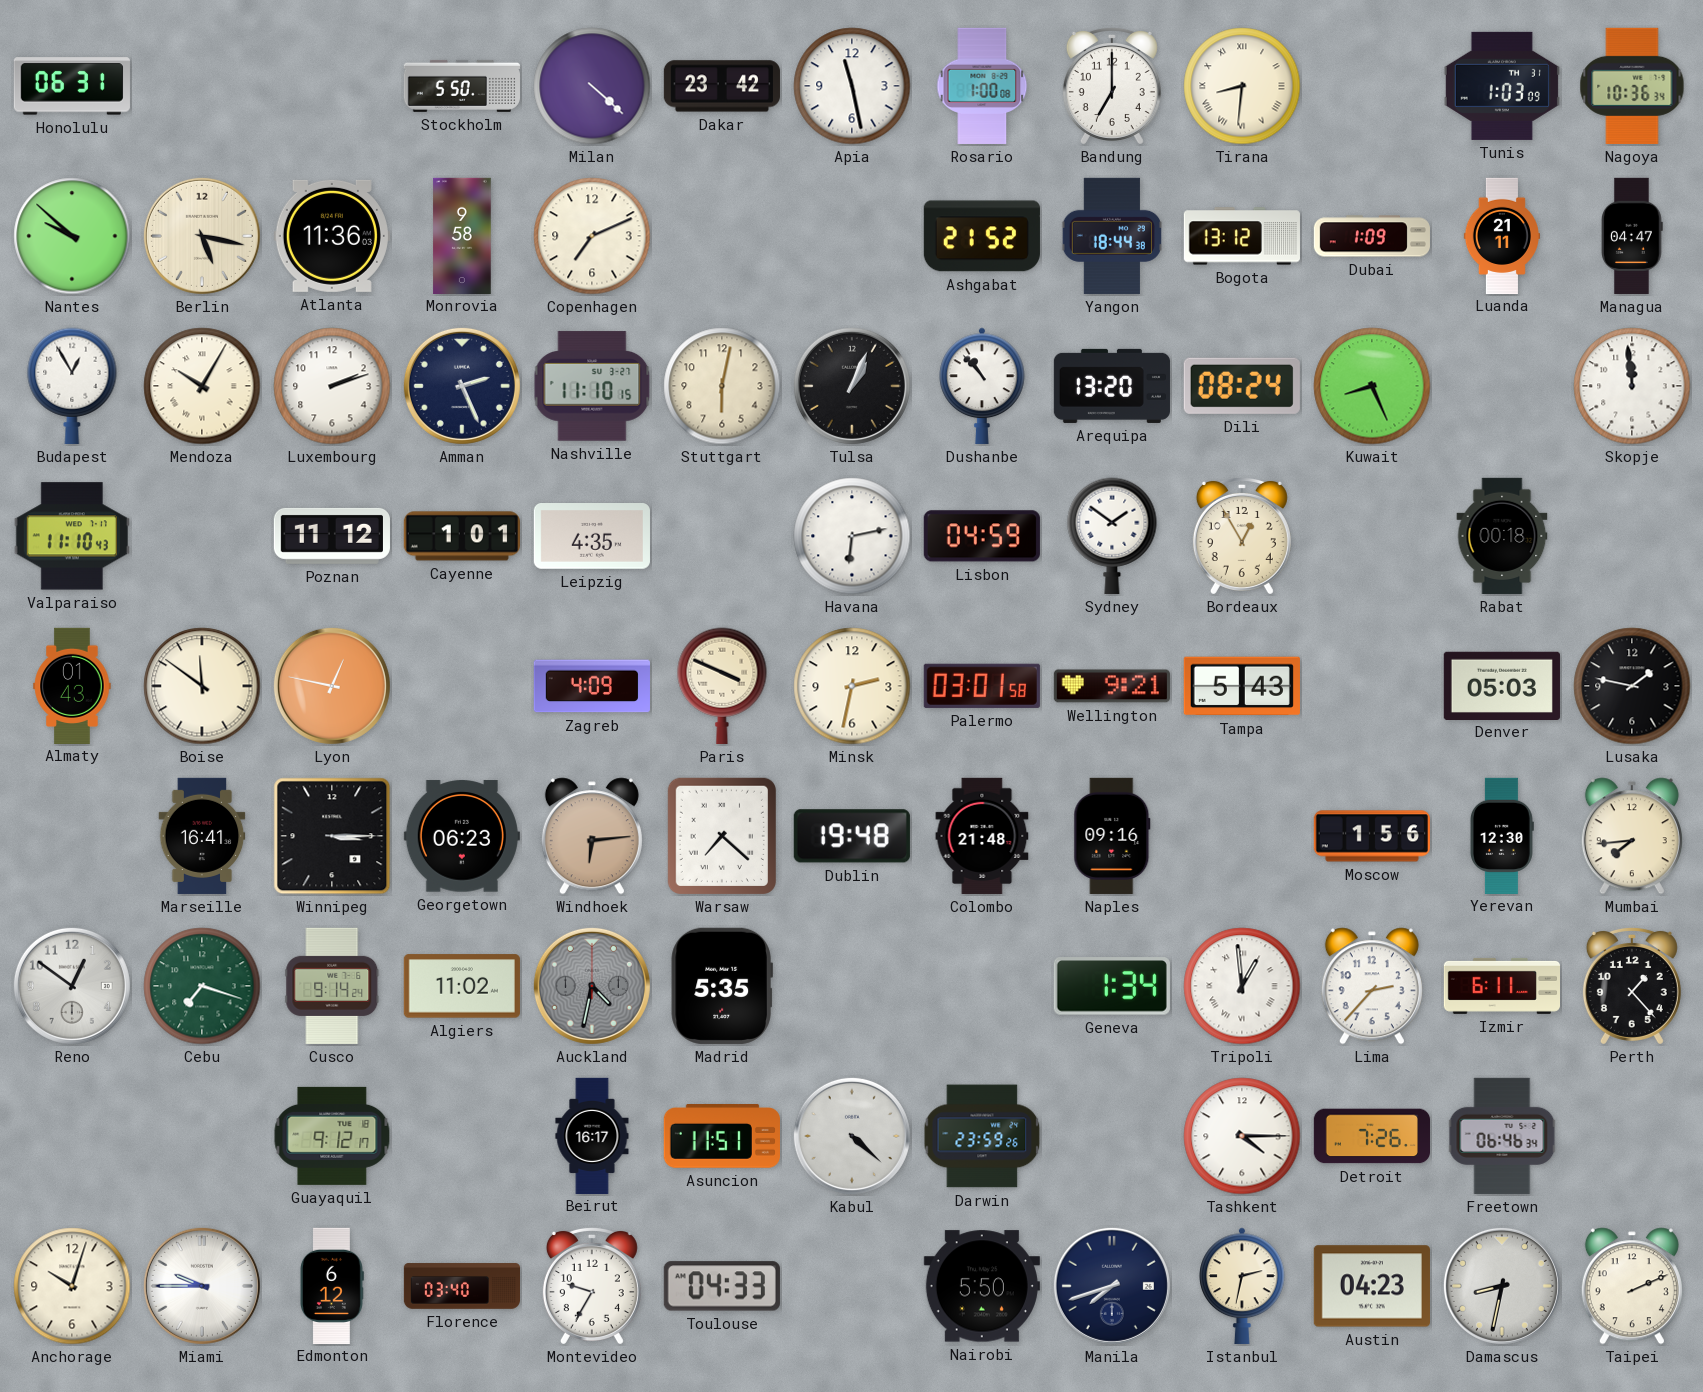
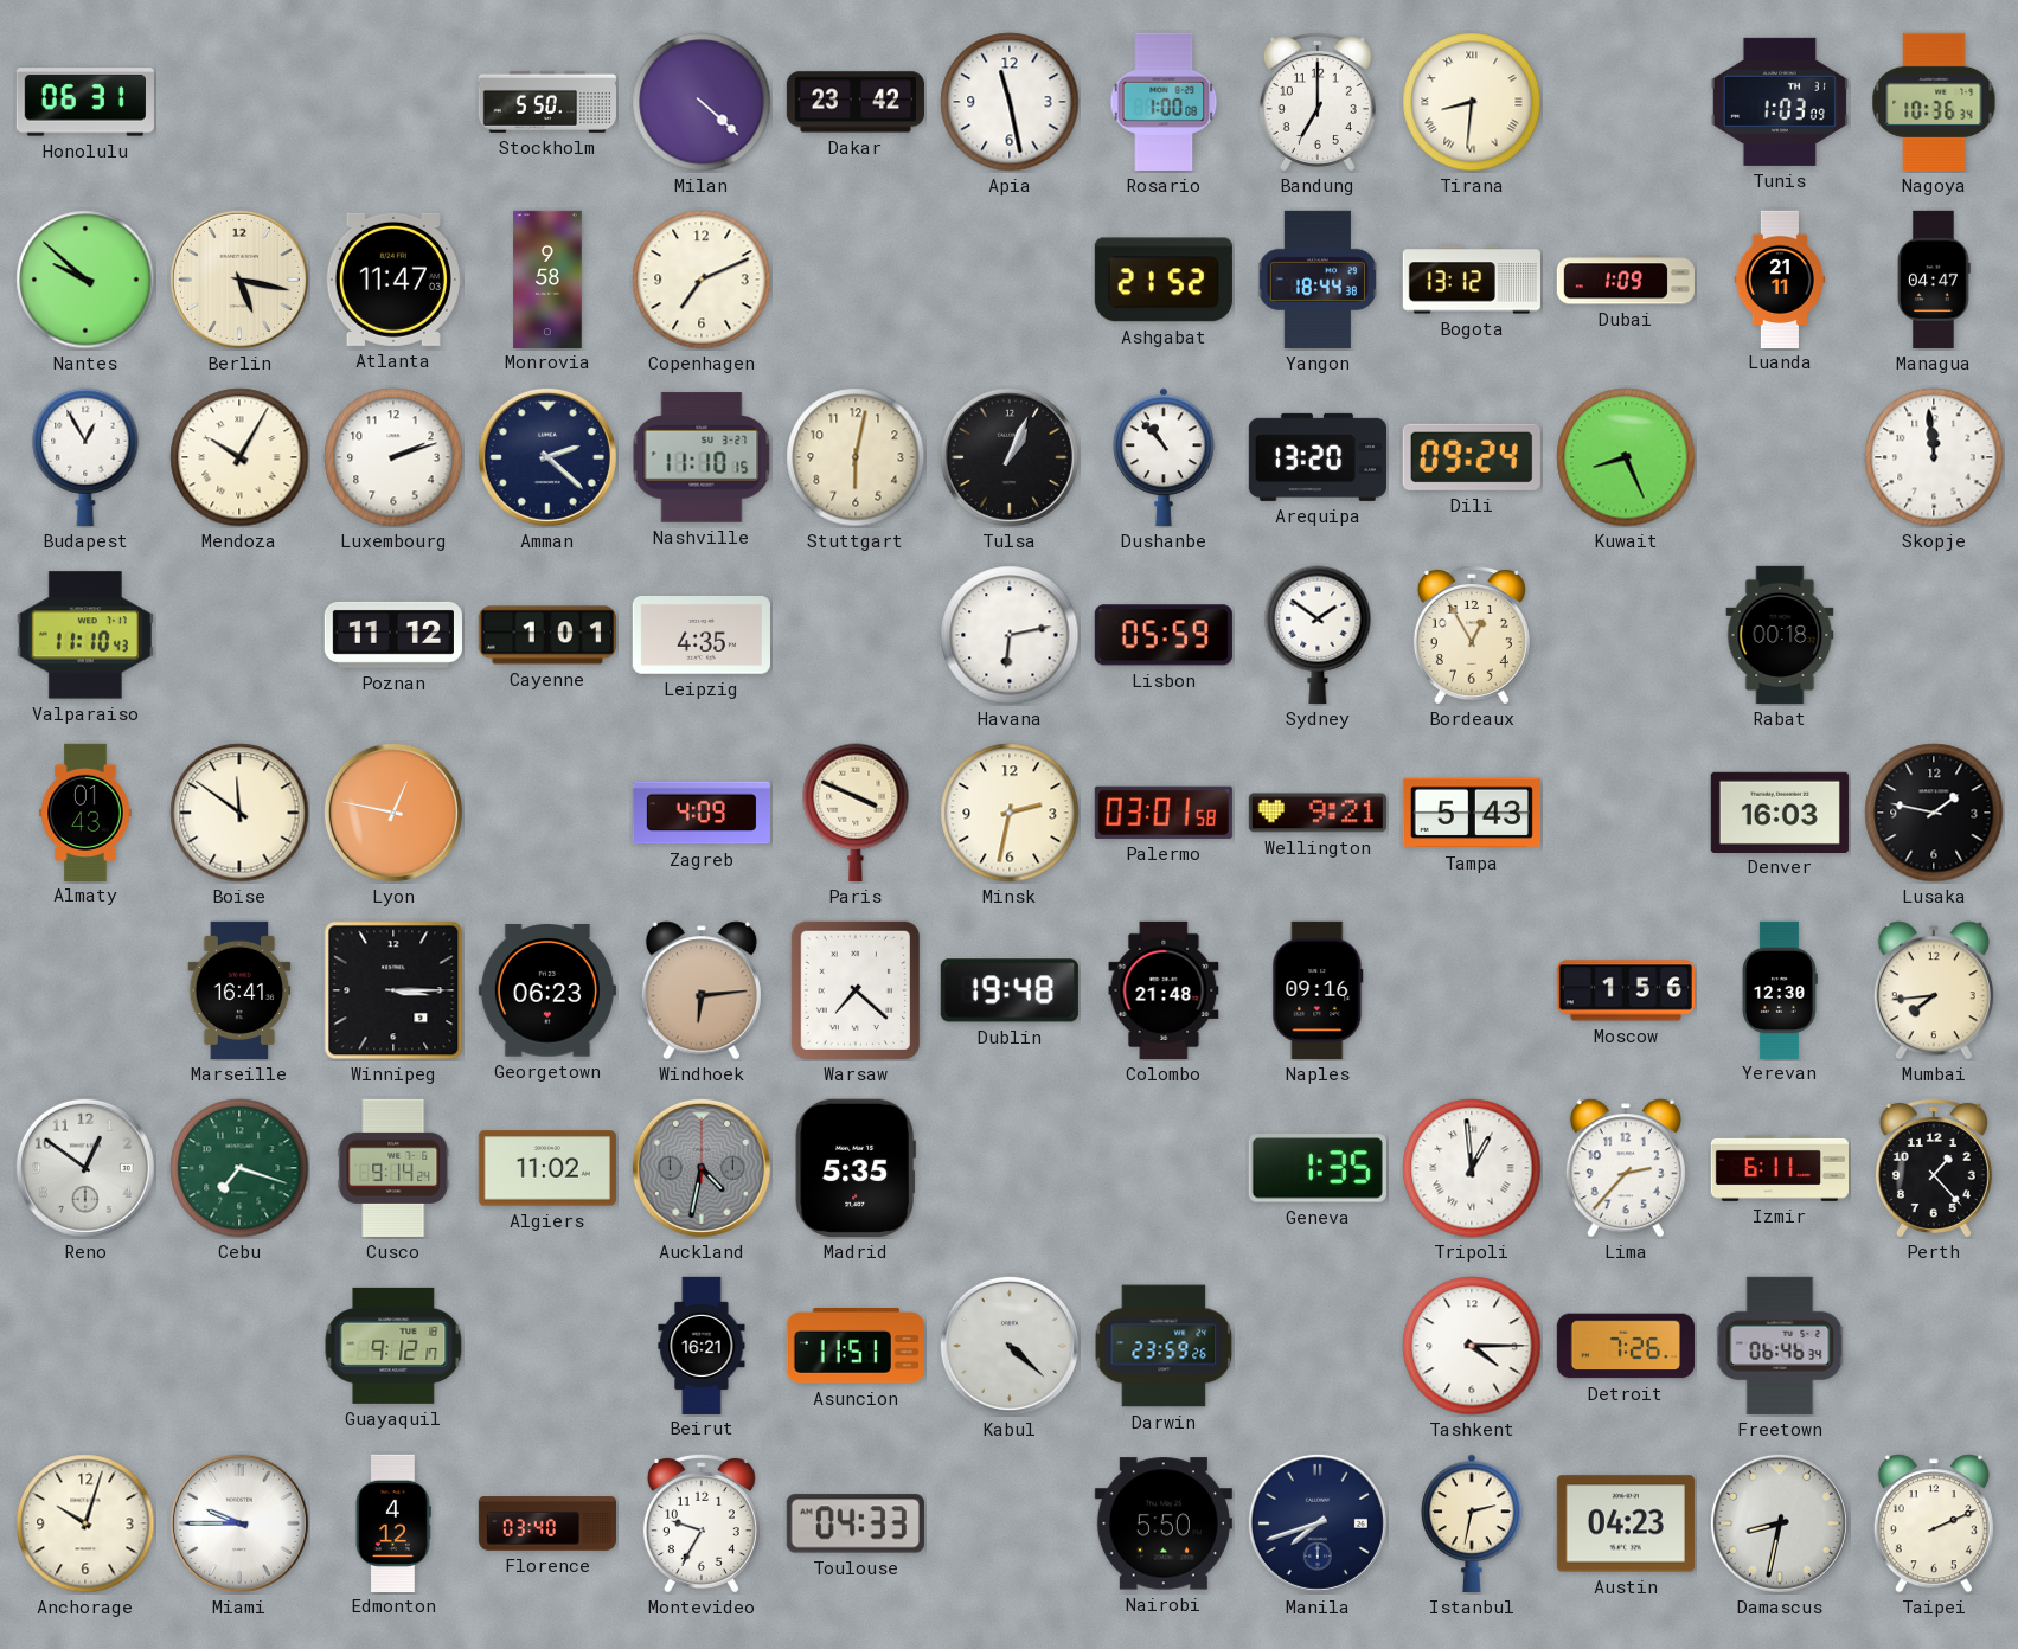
Atlanta: 11:36 -> 11:47 (393, 280)
Amman: 2:26 -> 2:22 (547, 457)
Dili: 08:24 -> 09:24 (1472, 457)
Lisbon: 04:59 -> 05:59 (1164, 635)
Denver: 05:03 -> 16:03 (1780, 811)
Geneva: 1:34 -> 1:35 (1318, 1168)
Beirut: 16:17 -> 16:21 (702, 1345)
Edmonton: 6:12 -> 4:12 (392, 1522)
